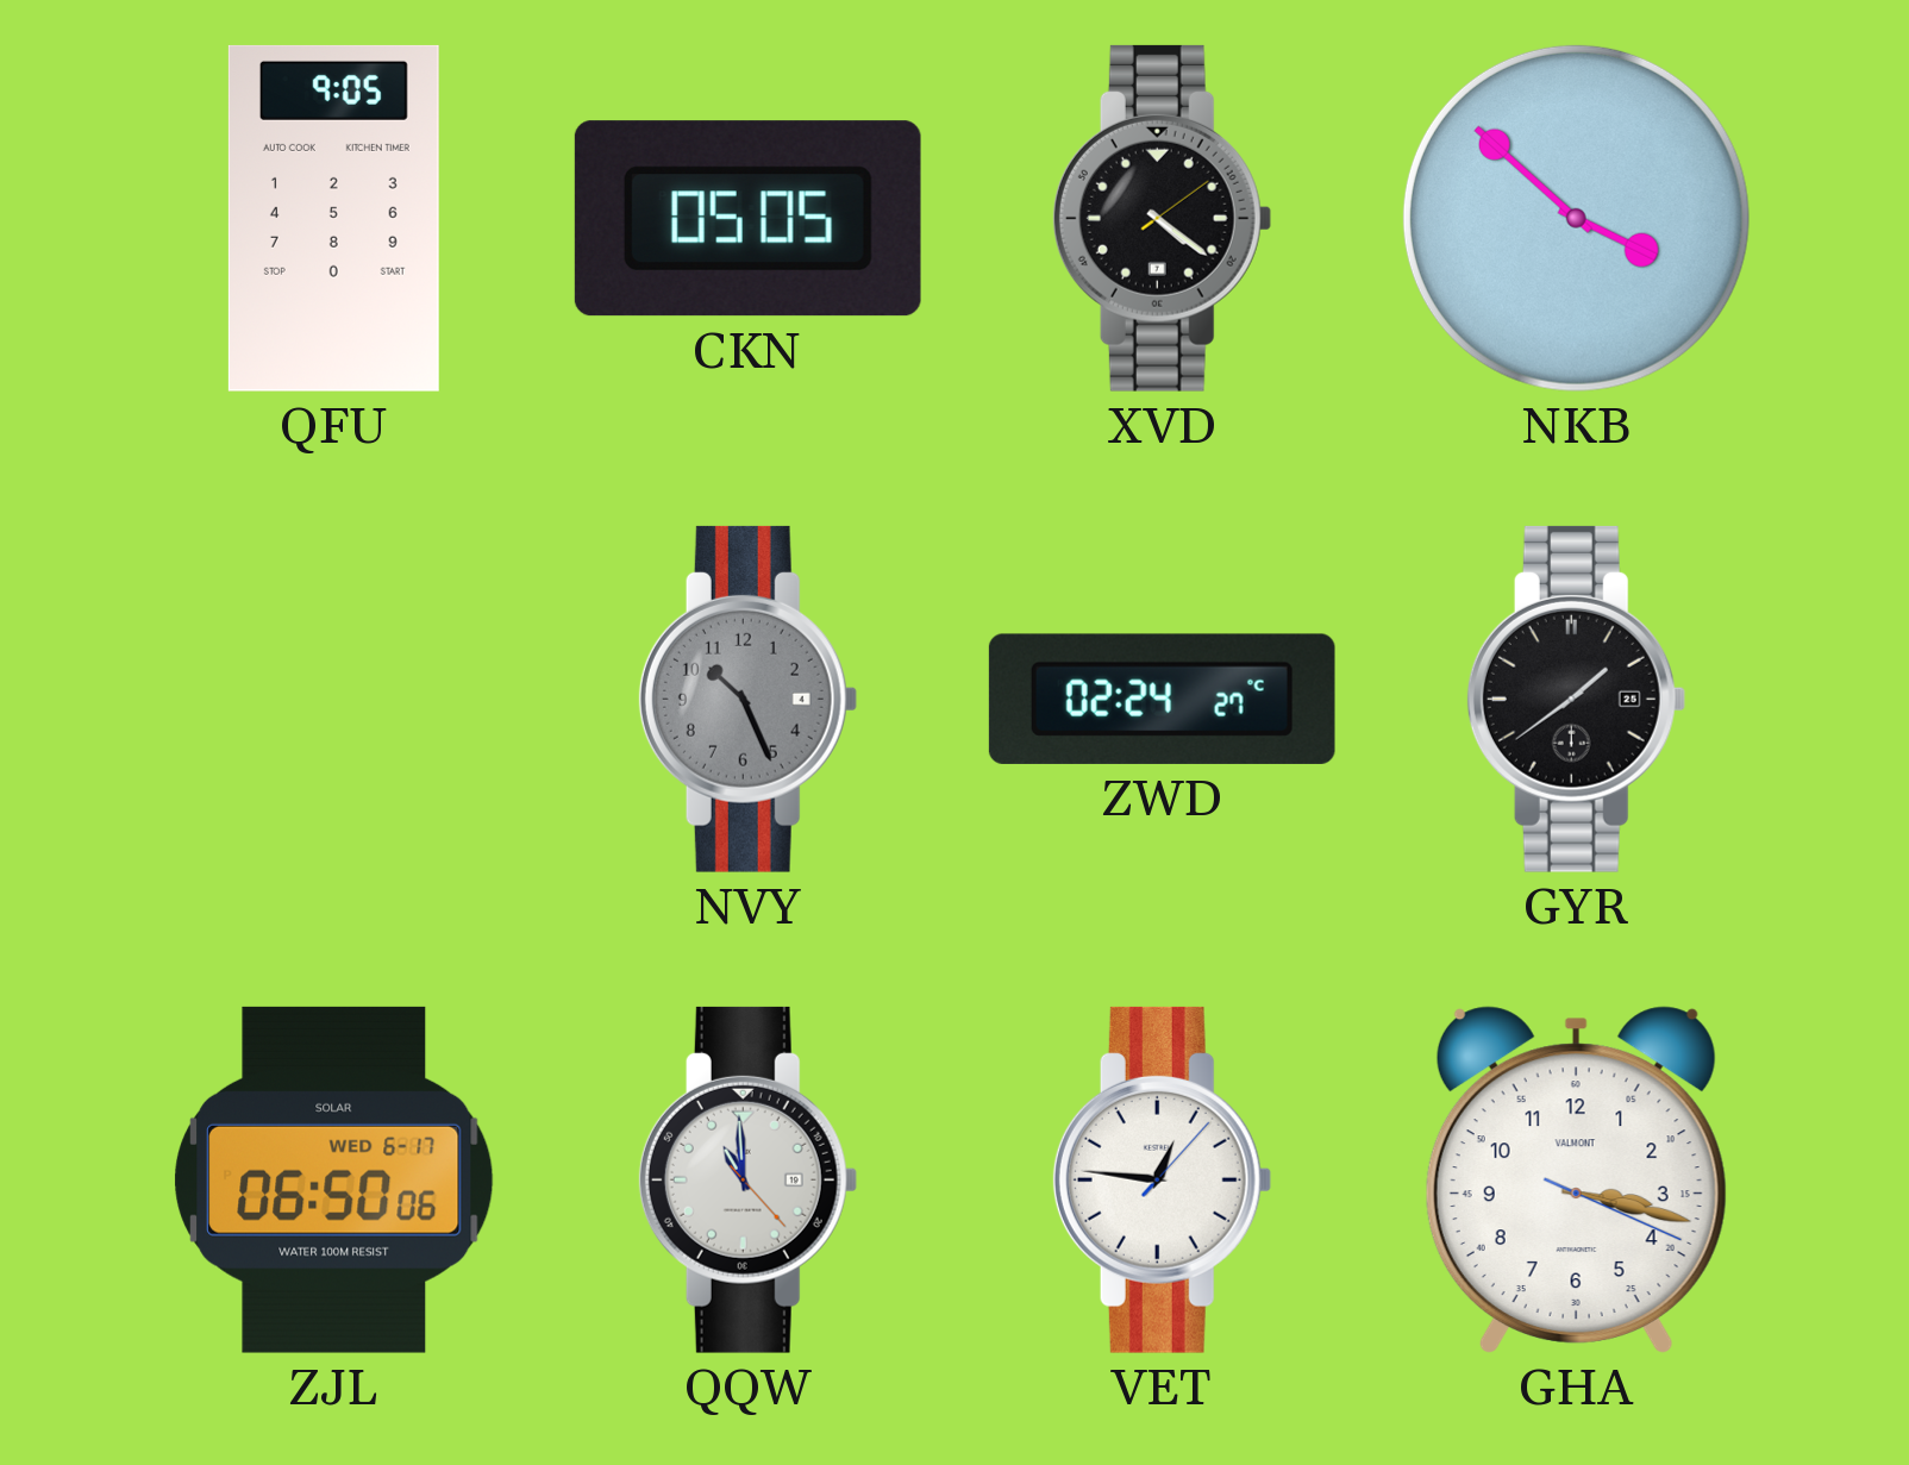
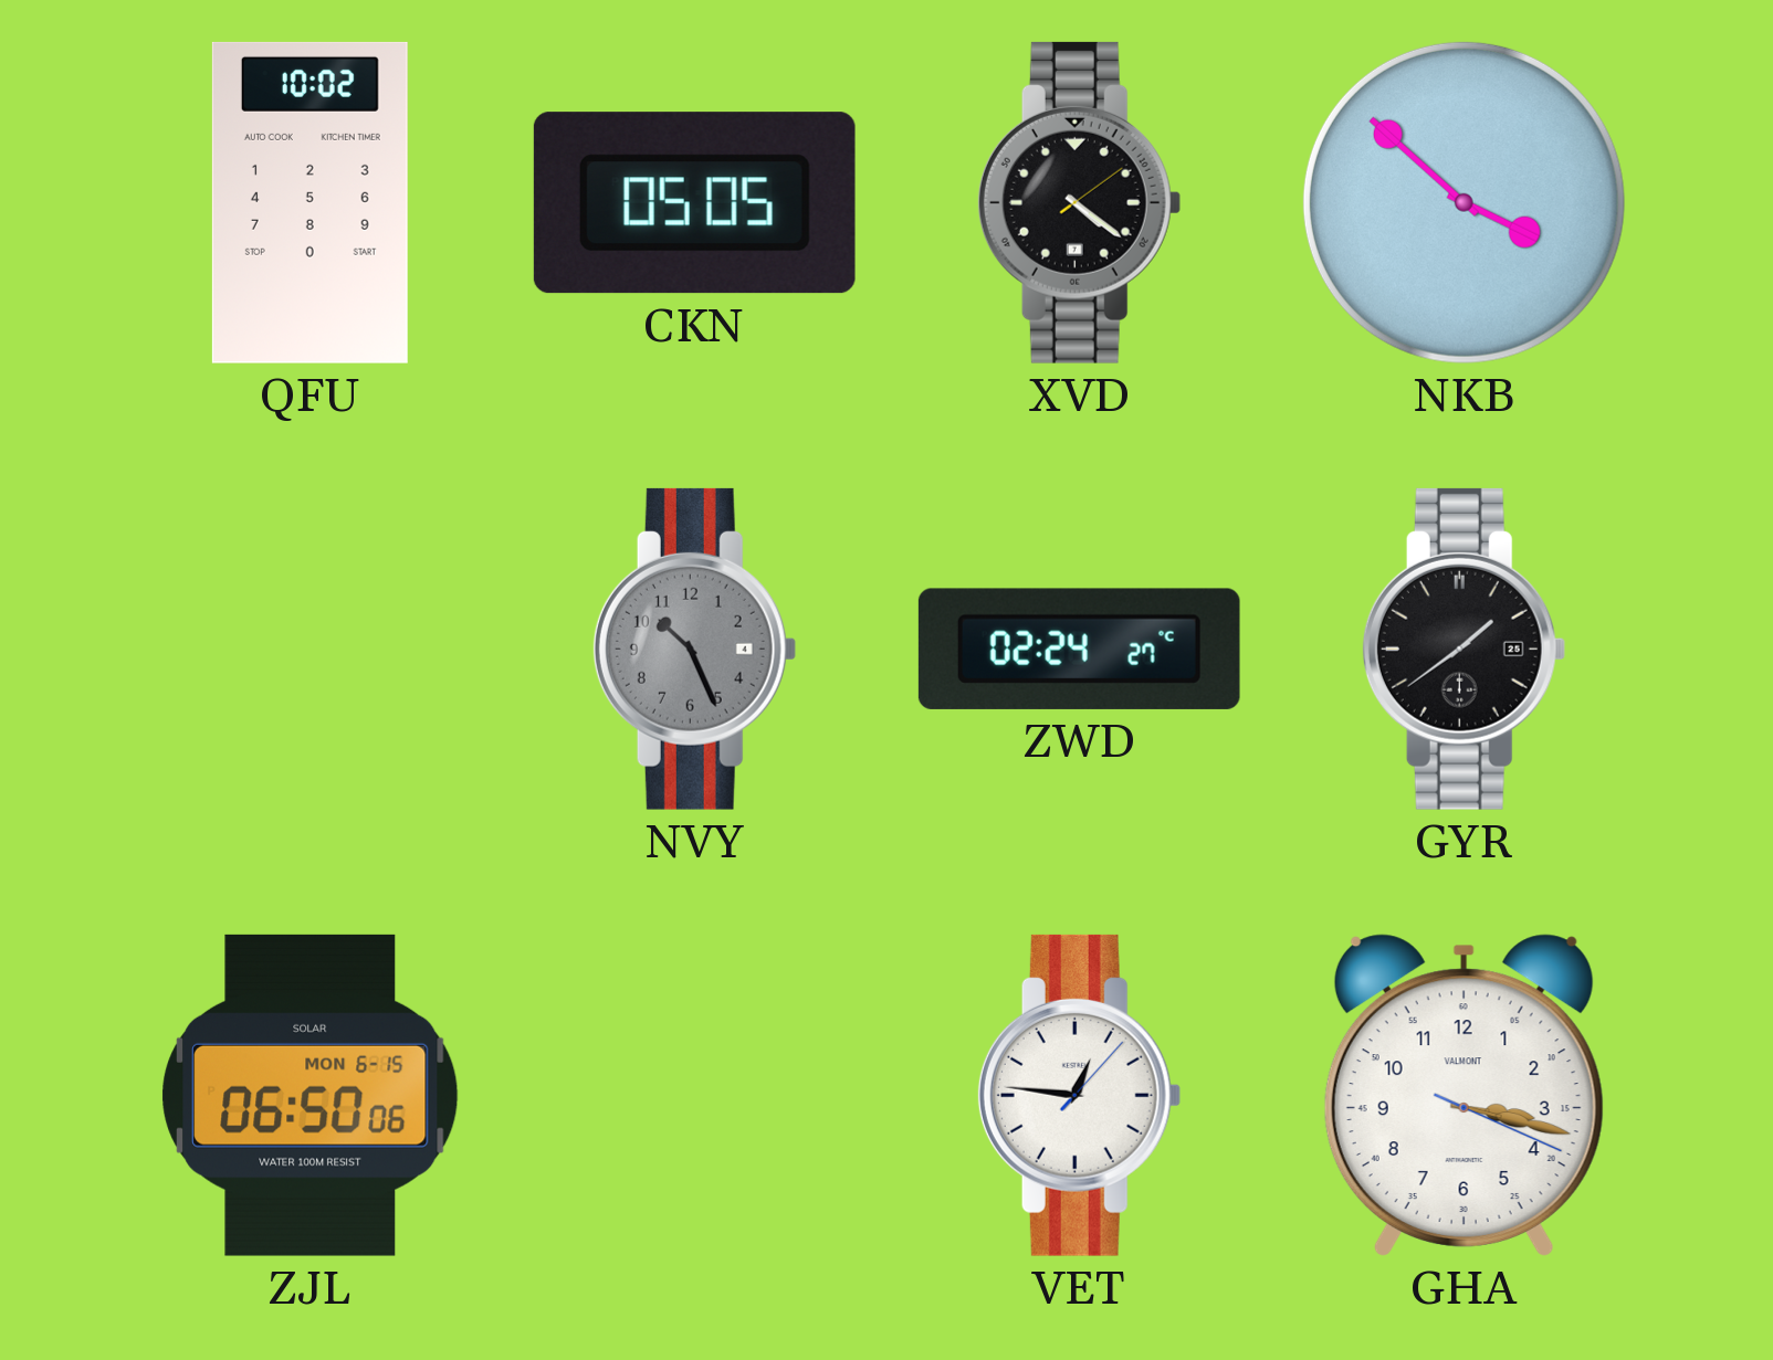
QFU: 9:05 -> 10:02 (310, 202)
ZJL date: WED 6-17 -> MON 6-15 (311, 1095)
QQW: 10:59 -> none (747, 1179)
